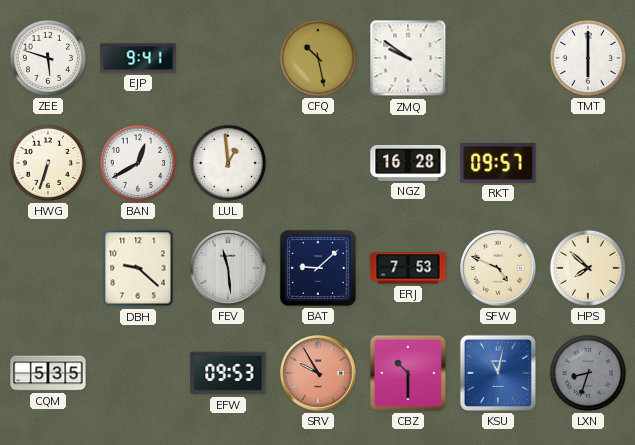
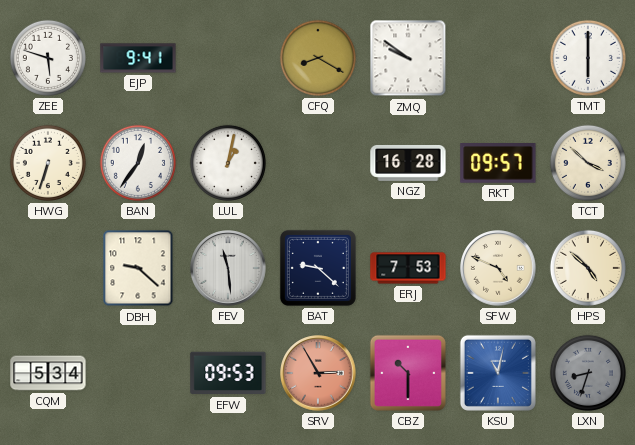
CFQ: 10:28 -> 8:20 (318, 58)
BAN: 12:40 -> 12:36 (138, 163)
LUL: 12:59 -> 1:02 (228, 163)
TCT: none -> 3:52 (588, 163)
BAT: 9:08 -> 9:22 (318, 268)
HPS: 7:52 -> 4:52 (588, 268)
CQM: 5:35 -> 5:34 (48, 373)
SRV: 9:55 -> 2:55 (318, 373)
